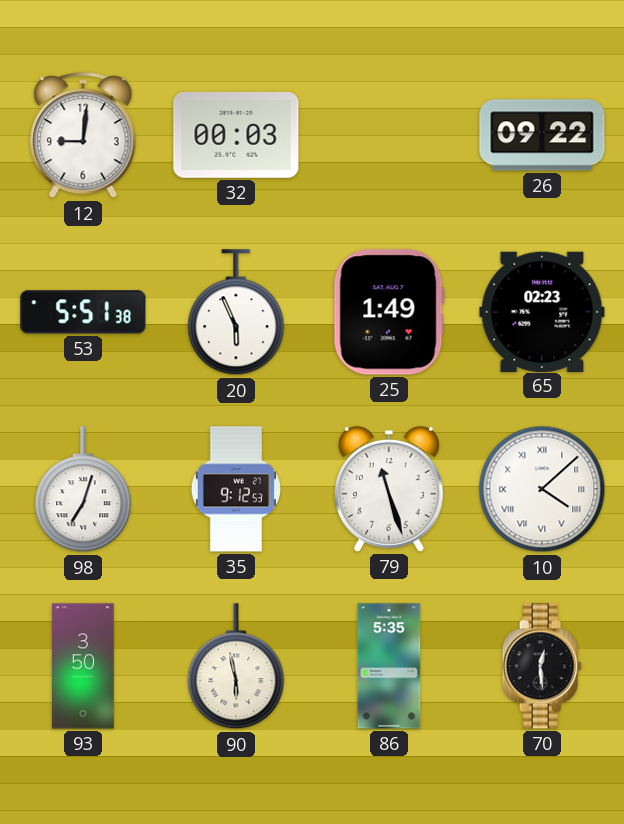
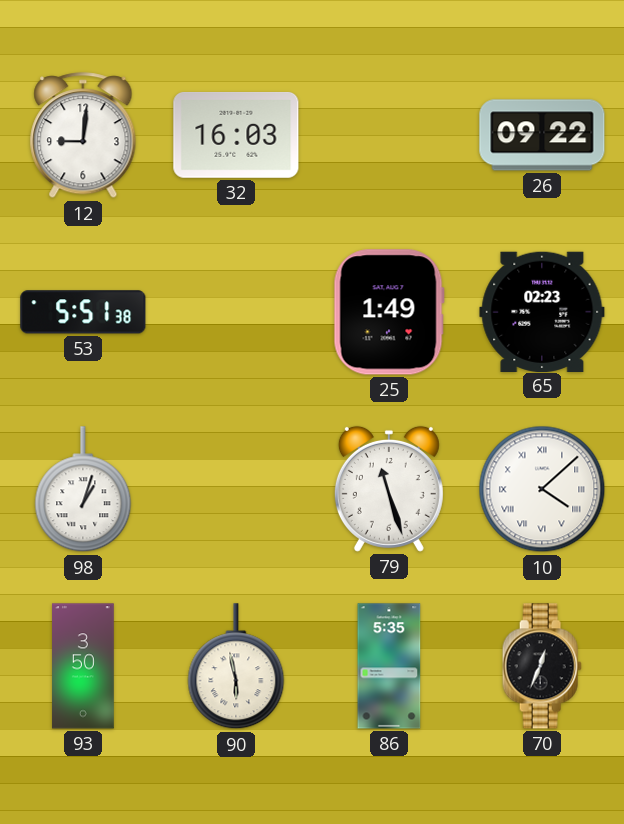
32: 00:03 -> 16:03 (236, 135)
20: 5:56 -> none (236, 313)
98: 7:03 -> 1:03 (83, 490)
35: 9:12 -> none (235, 489)
70: 12:29 -> 12:34 (542, 666)
